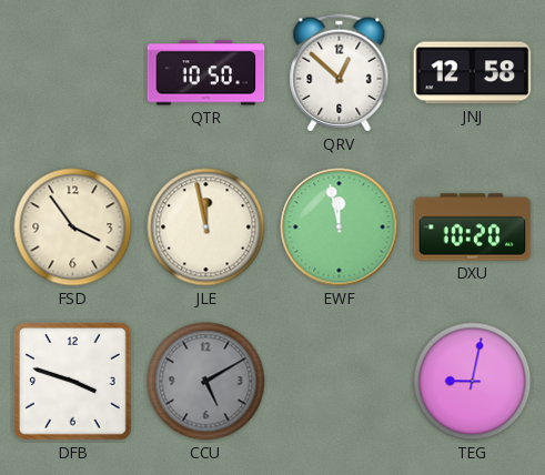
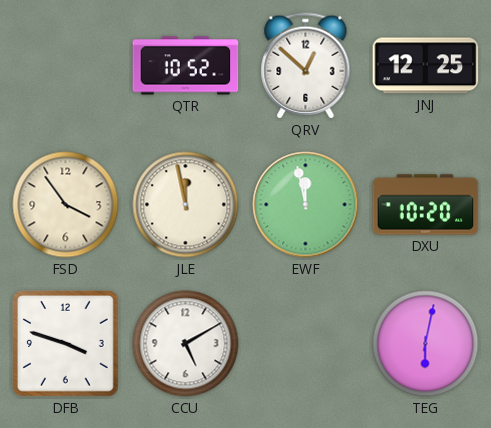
QTR: 10:50 -> 10:52 (186, 66)
JNJ: 12:58 -> 12:25 (426, 66)
CCU dial: grey -> white (186, 344)
TEG: 9:02 -> 6:02 (426, 344)
